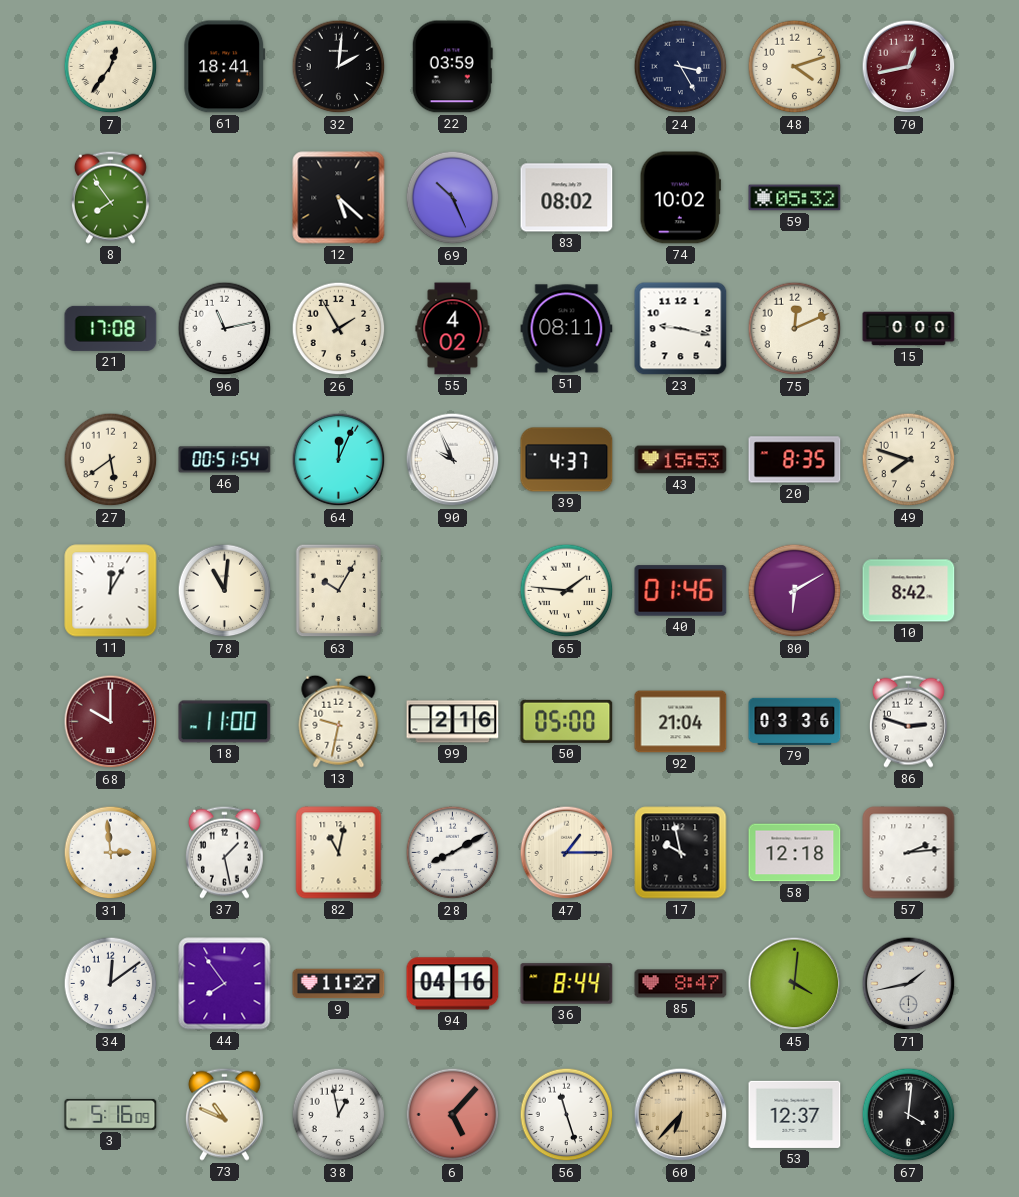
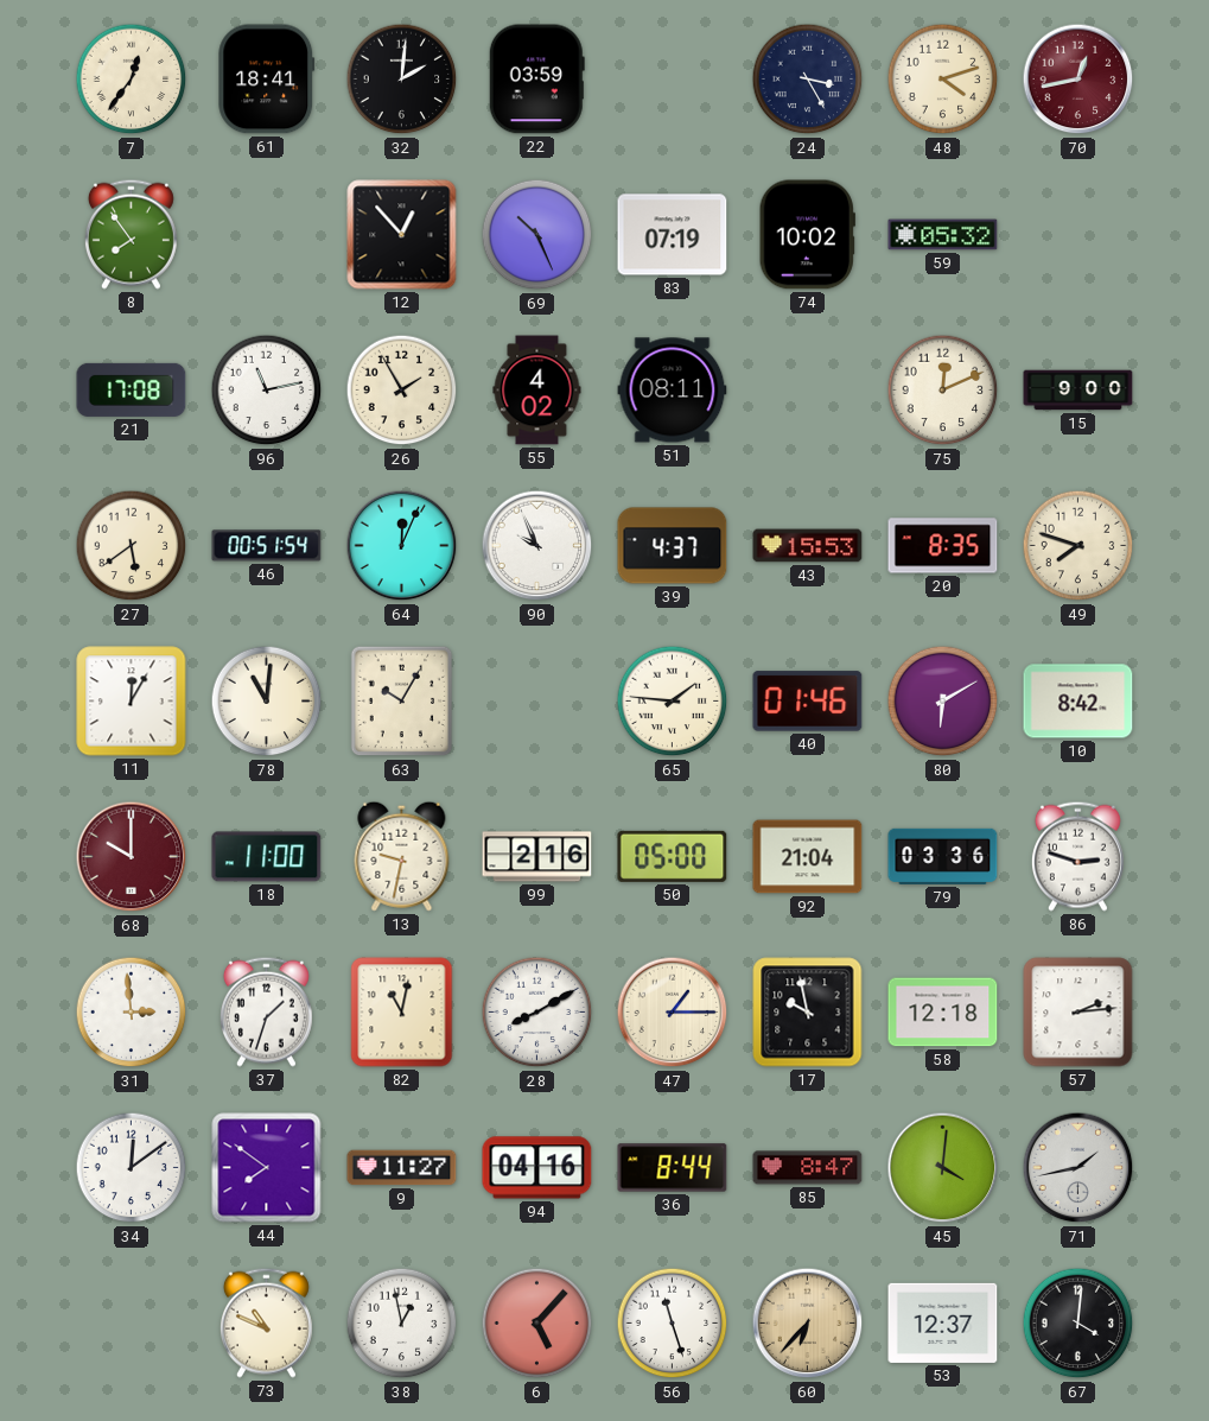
12: 5:22 -> 12:53 (402, 235)
83: 08:02 -> 07:19 (673, 235)
23: 9:17 -> none (681, 329)
15: 0:00 -> 9:00 (1078, 391)
37: 1:28 -> 1:33 (266, 1011)
44: 7:54 -> 7:51 (267, 1168)
3: 5:16 -> none (111, 1114)
